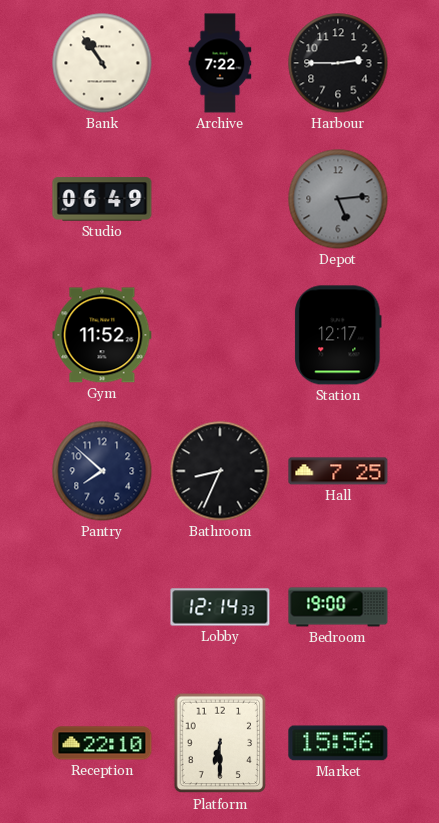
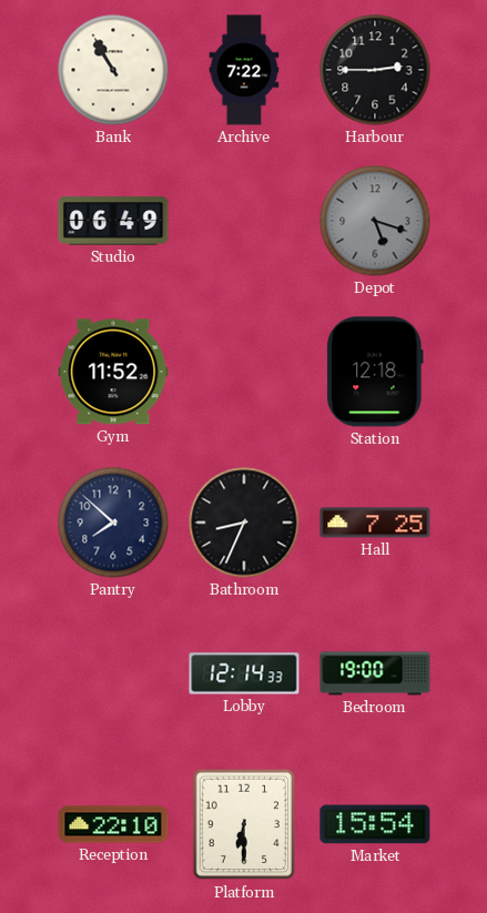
Bank: 10:54 -> 10:55 (113, 70)
Depot: 5:14 -> 5:18 (375, 221)
Station: 12:17 -> 12:18 (375, 372)
Market: 15:56 -> 15:54 (375, 824)
